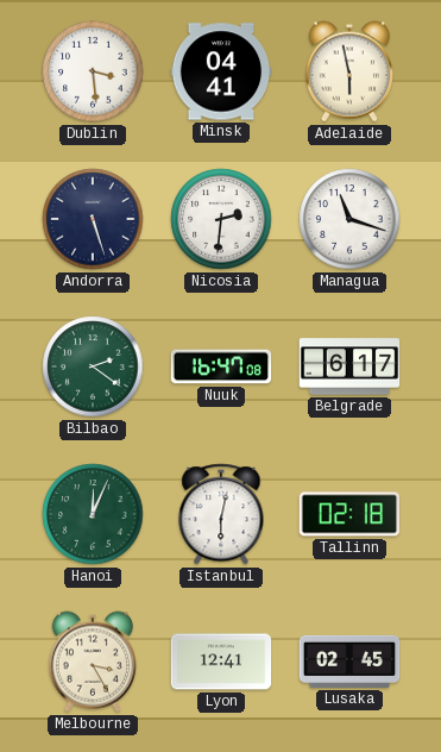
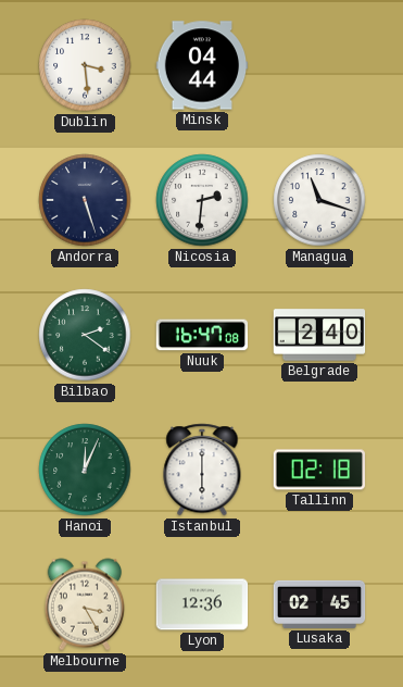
Minsk: 04:41 -> 04:44 (202, 65)
Adelaide: 5:58 -> none (348, 71)
Belgrade: 6:17 -> 2:40 (319, 335)
Istanbul: 6:02 -> 6:00 (202, 470)
Lyon: 12:41 -> 12:36 (202, 604)
